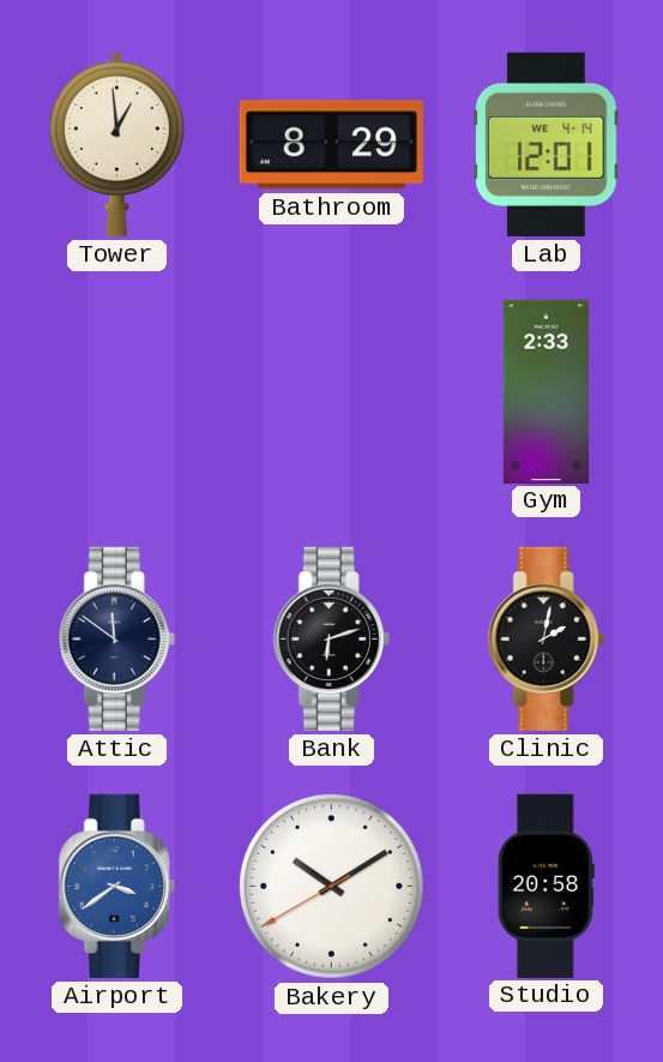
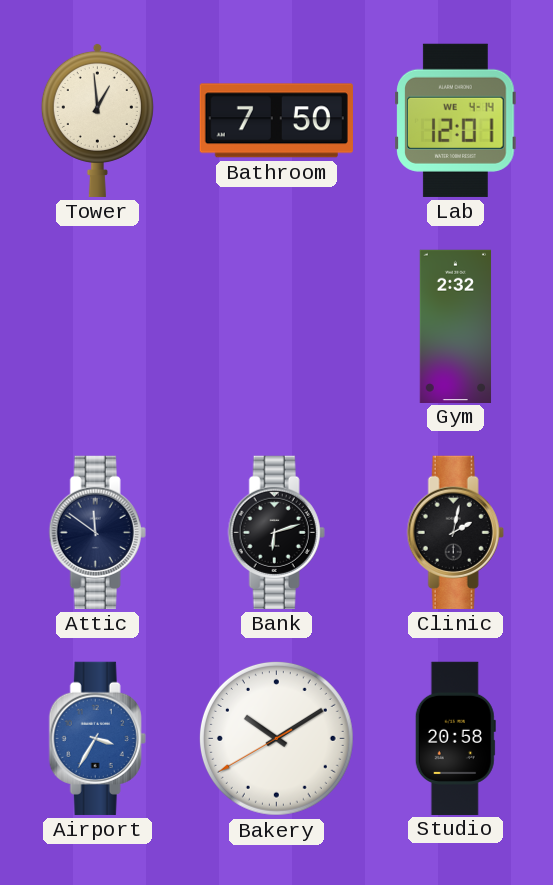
Bathroom: 8:29 -> 7:50 (276, 121)
Gym: 2:33 -> 2:32 (456, 326)
Airport: 3:39 -> 3:35 (97, 738)
